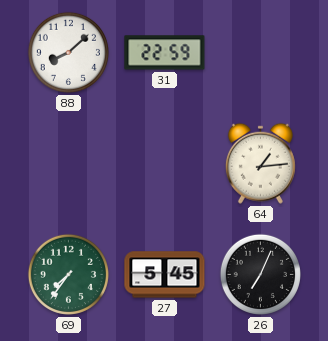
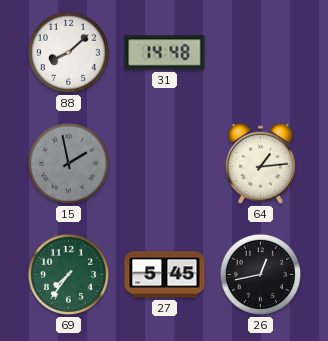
31: 22:59 -> 14:48 (165, 53)
15: none -> 1:58 (68, 163)
26: 7:04 -> 12:43 (260, 274)
